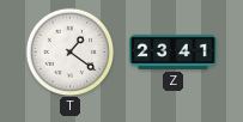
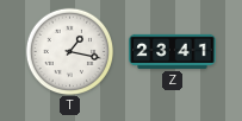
T: 1:21 -> 1:17 (69, 51)
